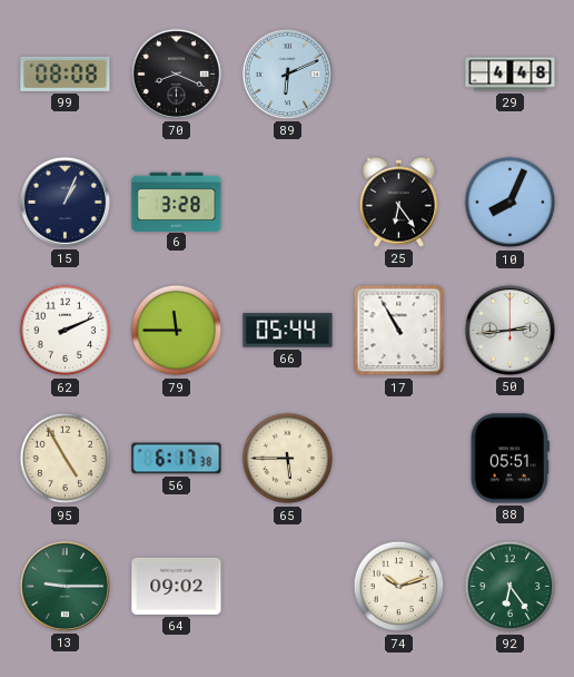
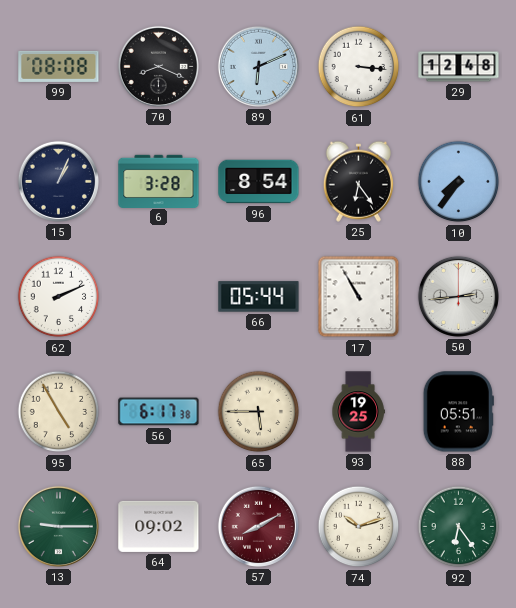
61: none -> 3:16 (359, 67)
29: 4:48 -> 12:48 (459, 67)
96: none -> 8:54 (259, 182)
10: 8:04 -> 7:36 (459, 182)
79: 11:45 -> none (177, 331)
93: none -> 19:25 (358, 412)
57: none -> 8:10 (258, 526)
